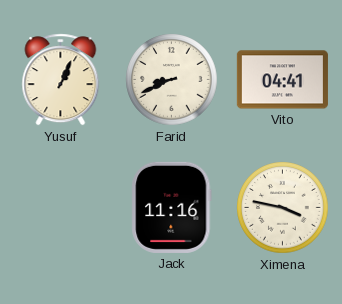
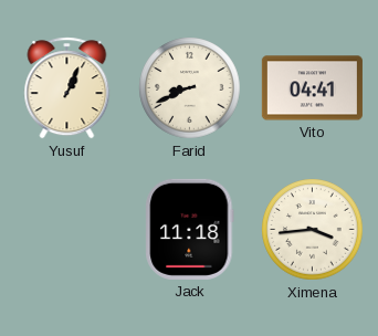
Jack: 11:16 -> 11:18 (190, 229)
Ximena: 3:47 -> 3:44 (313, 230)
